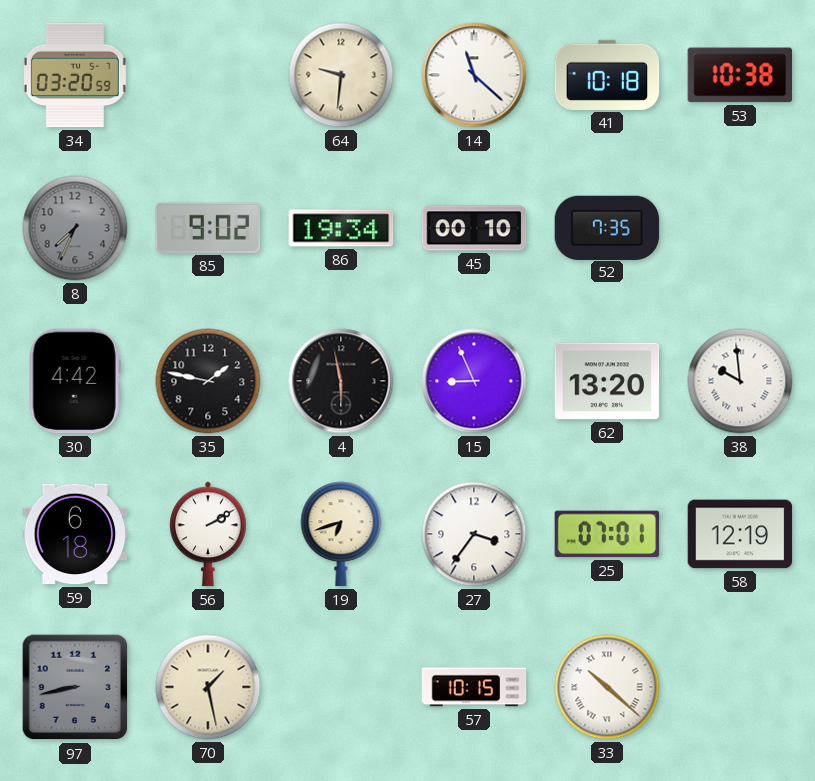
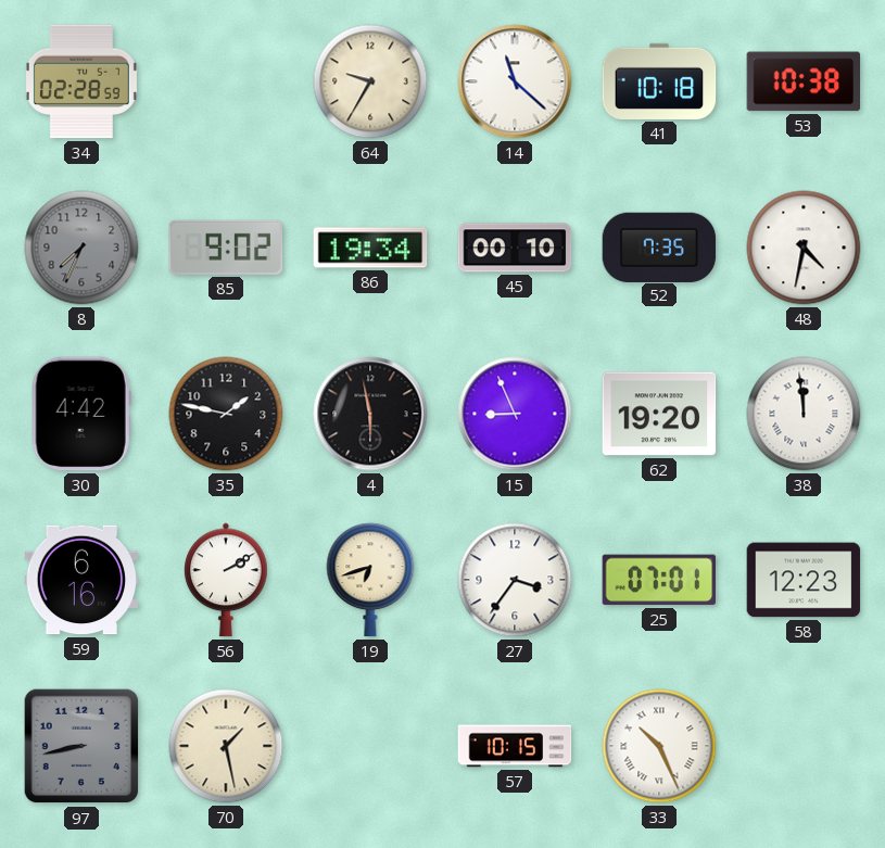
34: 03:20 -> 02:28 (81, 81)
64: 9:31 -> 9:35 (370, 81)
48: none -> 4:32 (804, 248)
62: 13:20 -> 19:20 (659, 414)
38: 9:59 -> 11:59 (804, 414)
59: 6:18 -> 6:16 (81, 580)
58: 12:19 -> 12:23 (804, 580)
33: 10:22 -> 10:26 (659, 746)
